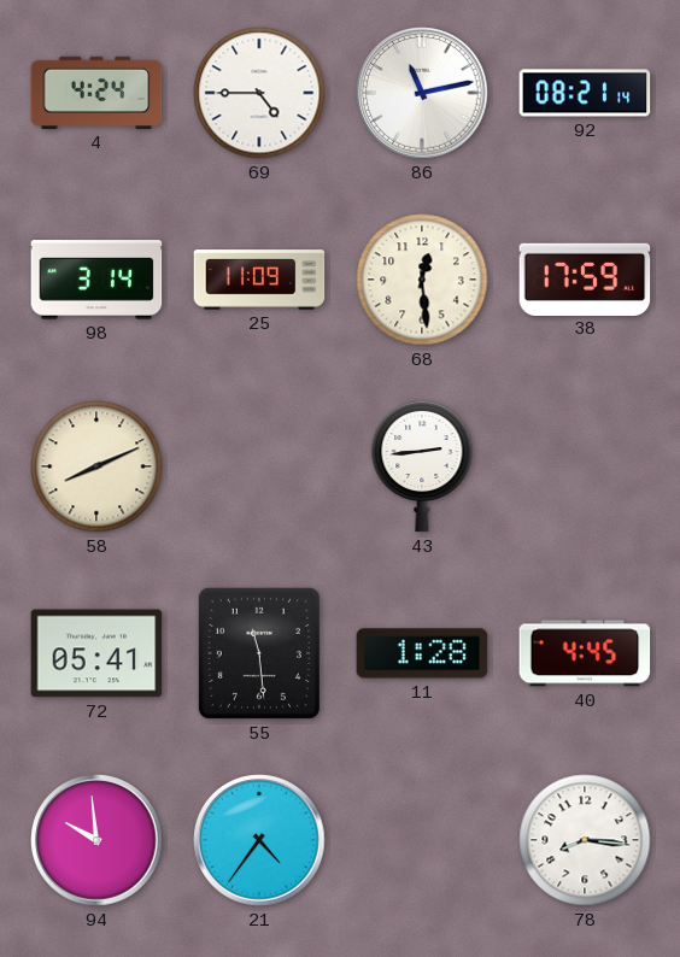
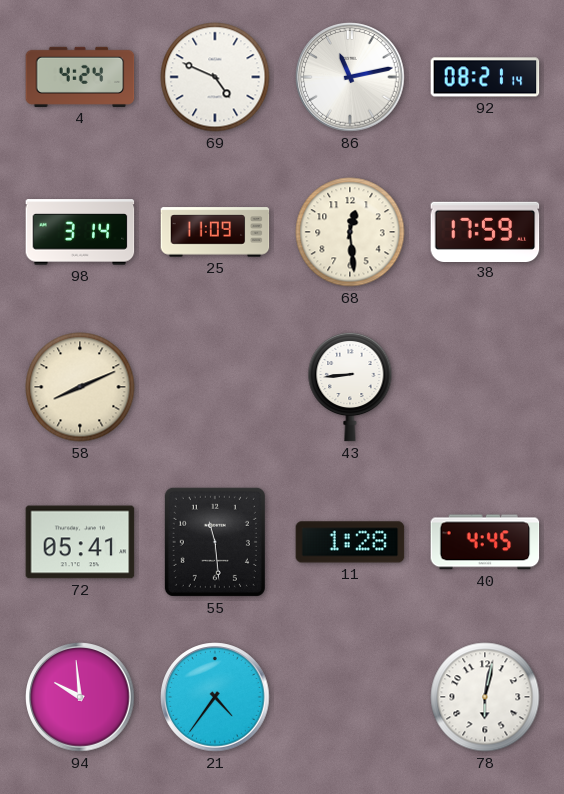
69: 4:45 -> 4:49 (215, 77)
43: 2:44 -> 8:44 (350, 387)
78: 8:16 -> 6:02 (485, 697)
